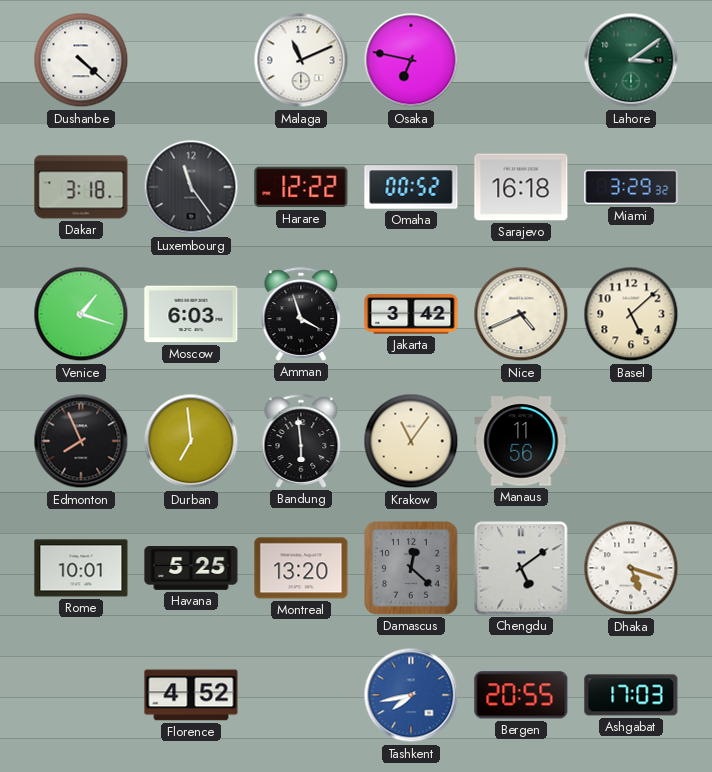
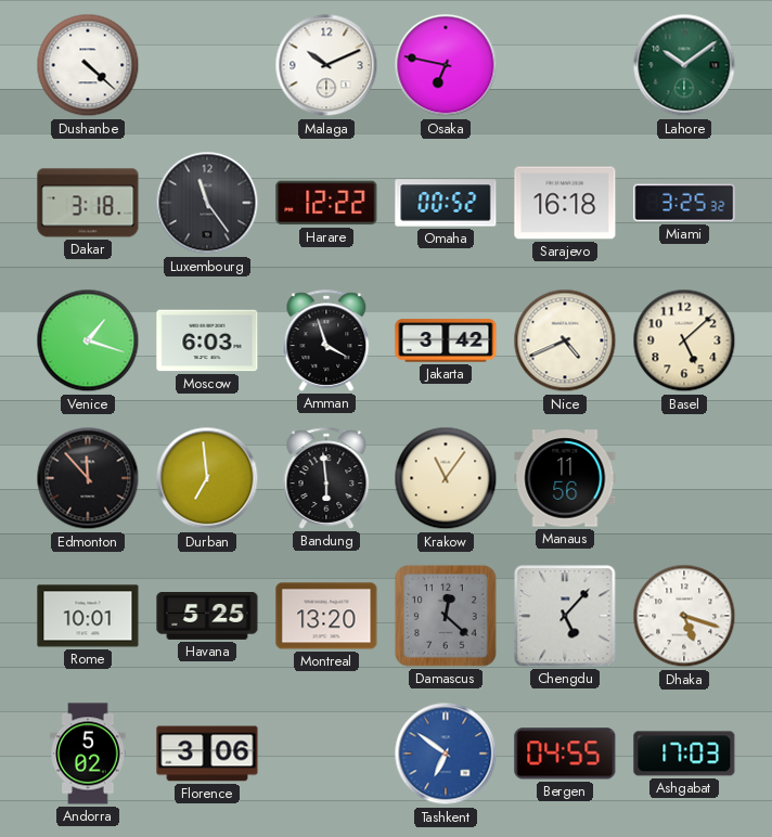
Malaga: 11:11 -> 10:11 (326, 65)
Lahore: 3:09 -> 10:09 (684, 65)
Miami: 3:29 -> 3:25 (684, 203)
Edmonton: 7:56 -> 11:53 (88, 478)
Chengdu: 5:09 -> 5:07 (565, 616)
Andorra: none -> 5:02 (88, 754)
Florence: 4:52 -> 3:06 (207, 754)
Tashkent: 7:43 -> 6:51 (446, 754)
Bergen: 20:55 -> 04:55 (565, 754)
